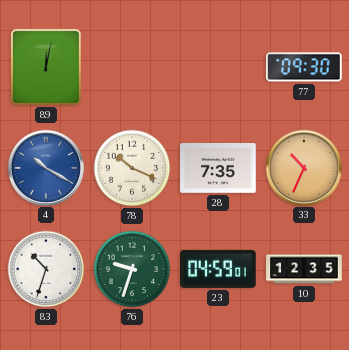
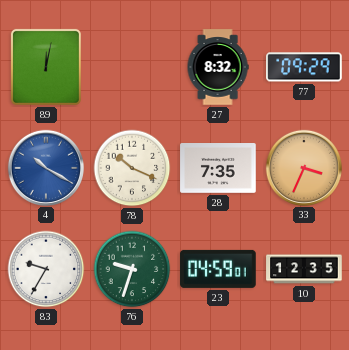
27: none -> 8:32 (218, 67)
77: 09:30 -> 09:29 (304, 67)
33: 10:34 -> 3:34 (304, 167)
83: 10:33 -> 9:35 (46, 269)
